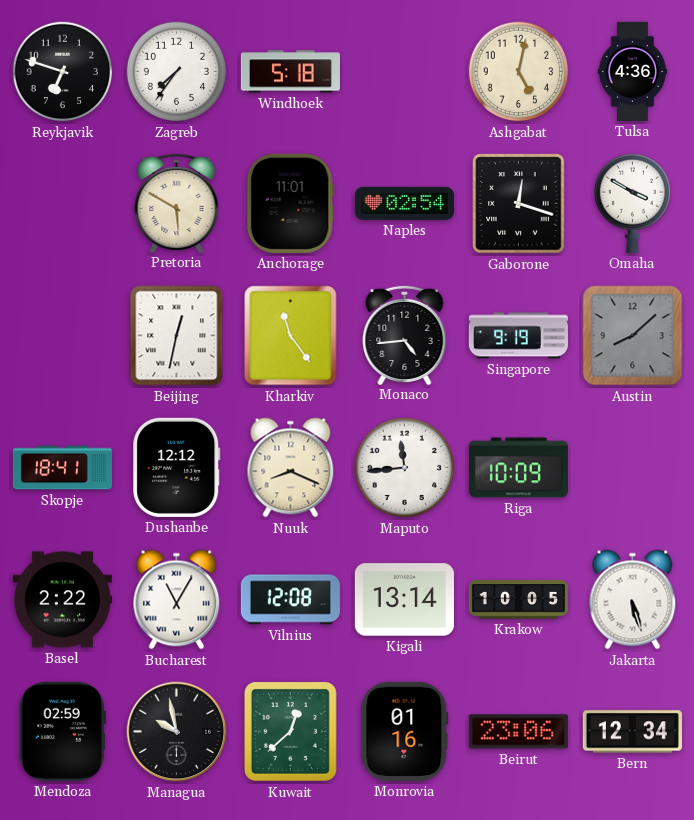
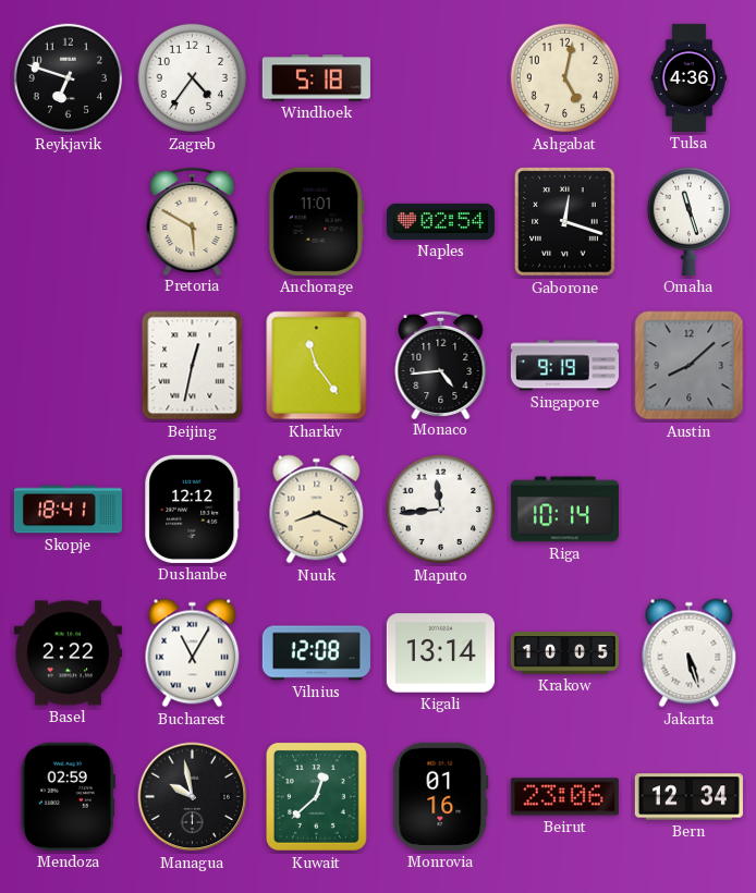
Zagreb: 7:36 -> 4:36 (193, 78)
Omaha: 3:50 -> 11:27 (688, 221)
Riga: 10:09 -> 10:14 (564, 510)
